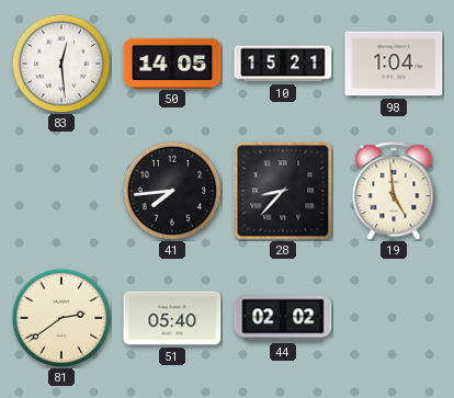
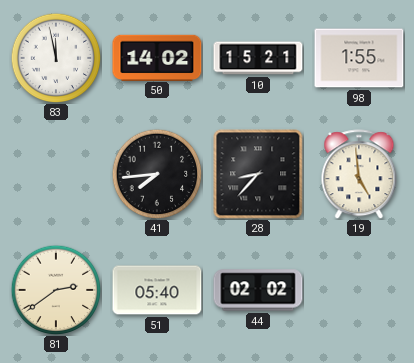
83: 12:29 -> 11:58 (56, 58)
50: 14:05 -> 14:02 (157, 57)
98: 1:04 -> 1:55 (359, 58)
